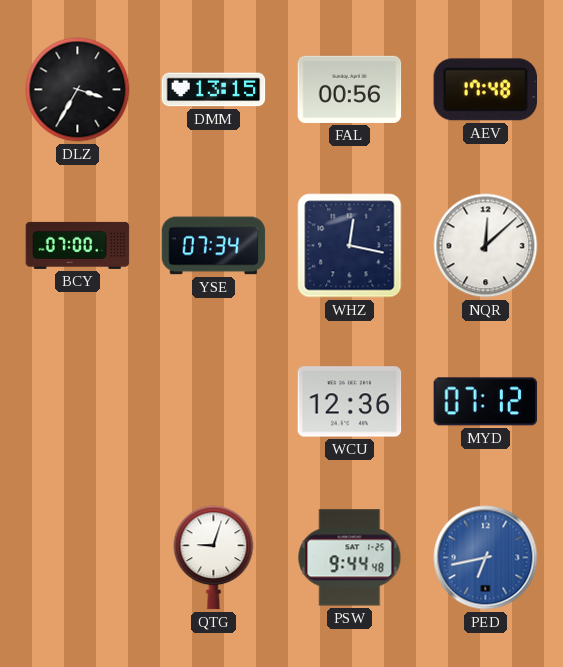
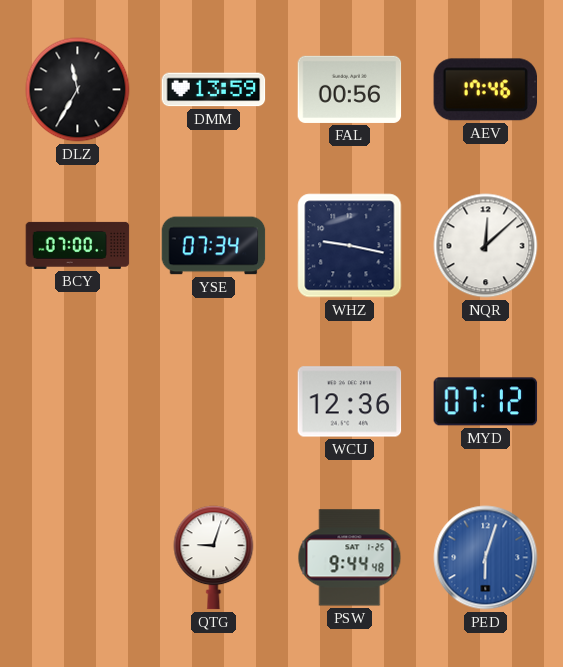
DLZ: 3:35 -> 11:35 (78, 90)
DMM: 13:15 -> 13:59 (214, 90)
AEV: 17:48 -> 17:46 (485, 90)
WHZ: 12:17 -> 9:17 (350, 246)
PED: 6:43 -> 6:03 (486, 558)
